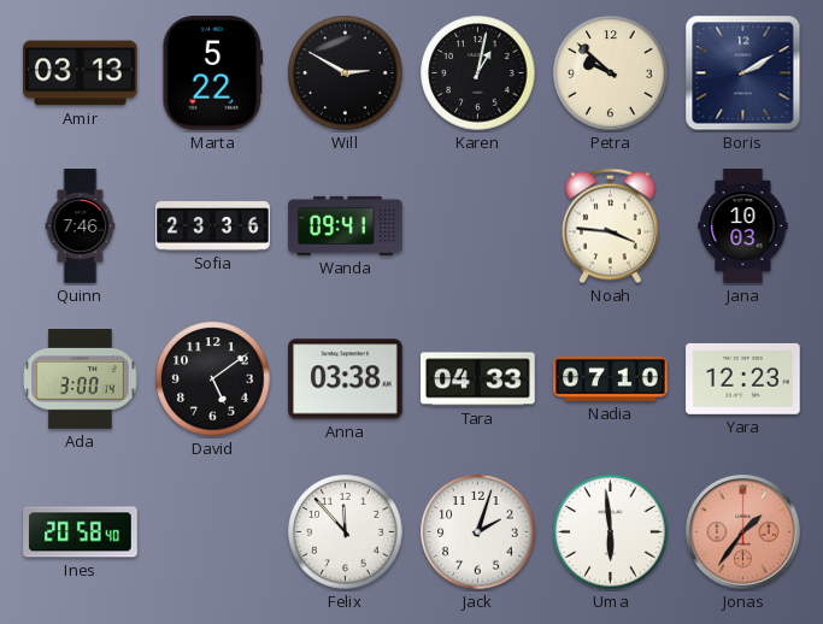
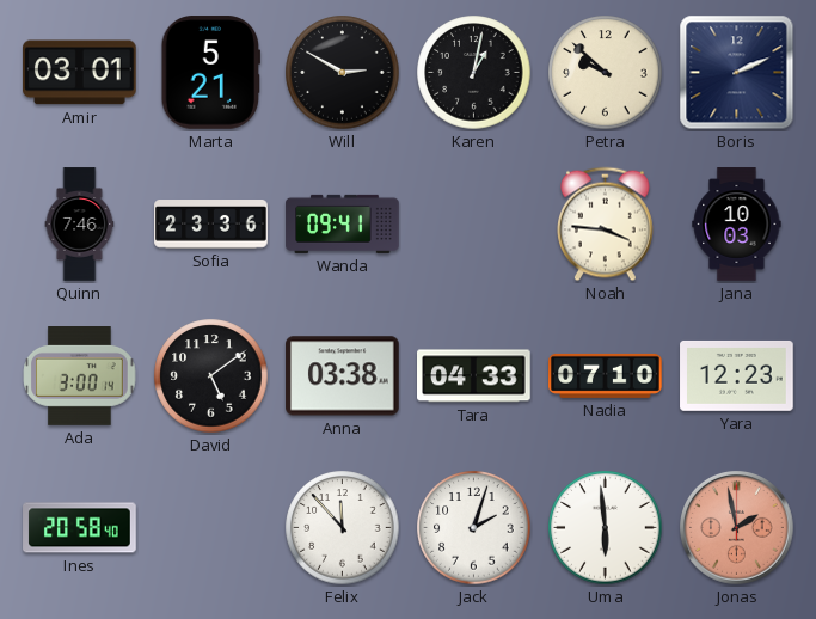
Amir: 03:13 -> 03:01 (80, 73)
Marta: 5:22 -> 5:21 (211, 73)
Boris: 2:10 -> 2:11 (737, 73)
Jonas: 1:36 -> 1:58 (737, 528)
